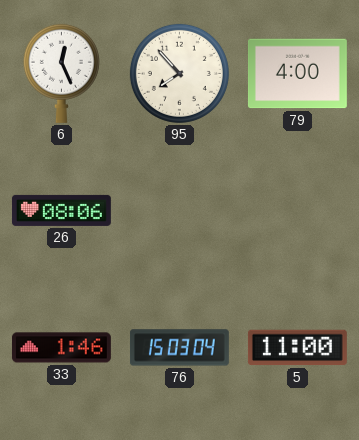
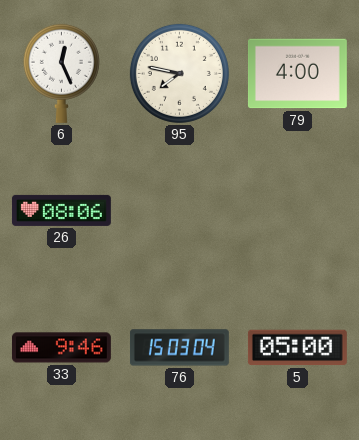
95: 7:53 -> 7:47 (179, 73)
33: 1:46 -> 9:46 (61, 348)
5: 11:00 -> 05:00 (297, 348)
